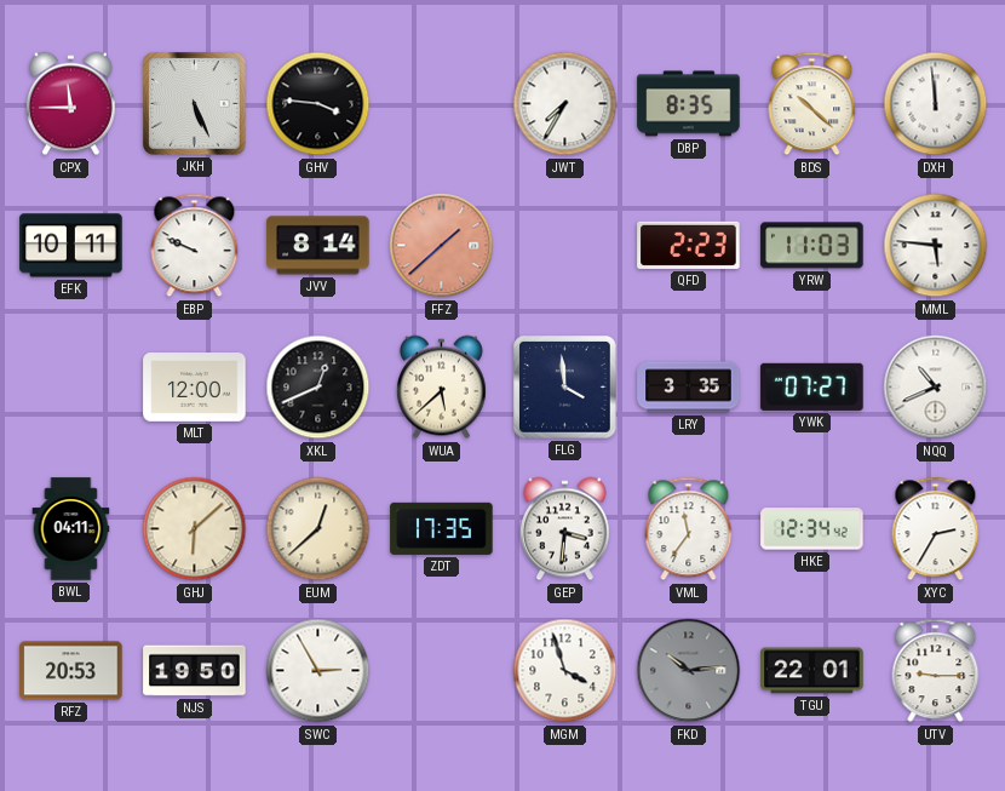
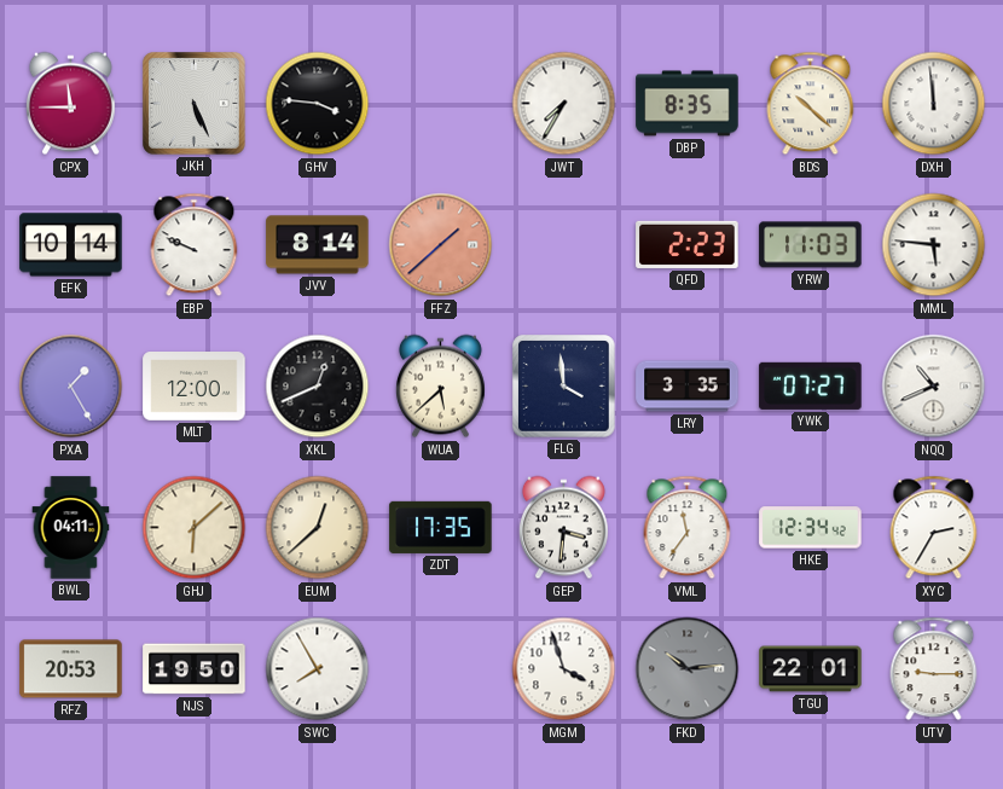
EFK: 10:11 -> 10:14 (71, 245)
PXA: none -> 1:25 (71, 387)
SWC: 2:55 -> 7:55 (318, 669)
